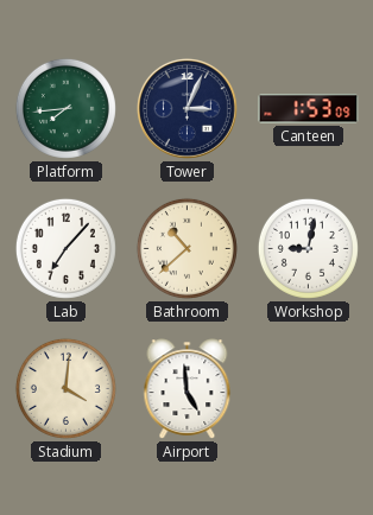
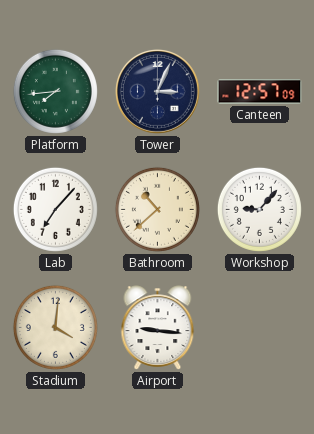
Canteen: 1:53 -> 12:57 (260, 92)
Workshop: 9:02 -> 9:07 (259, 209)
Airport: 4:59 -> 9:16 (158, 328)
